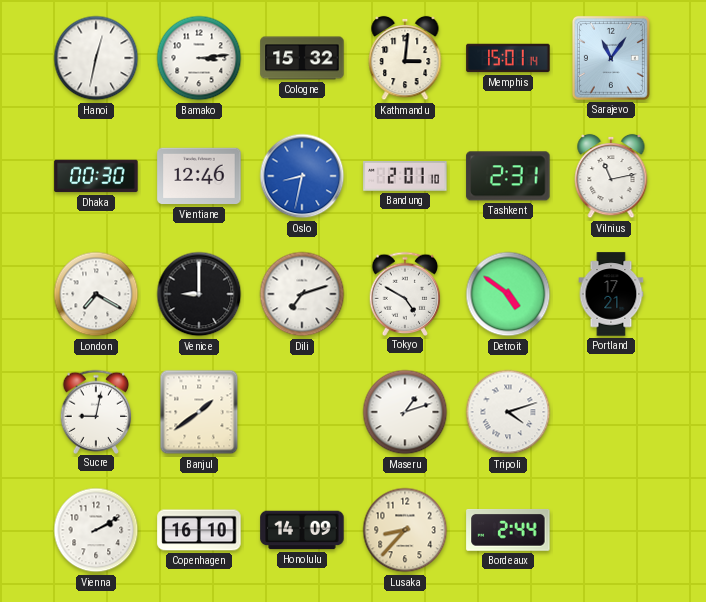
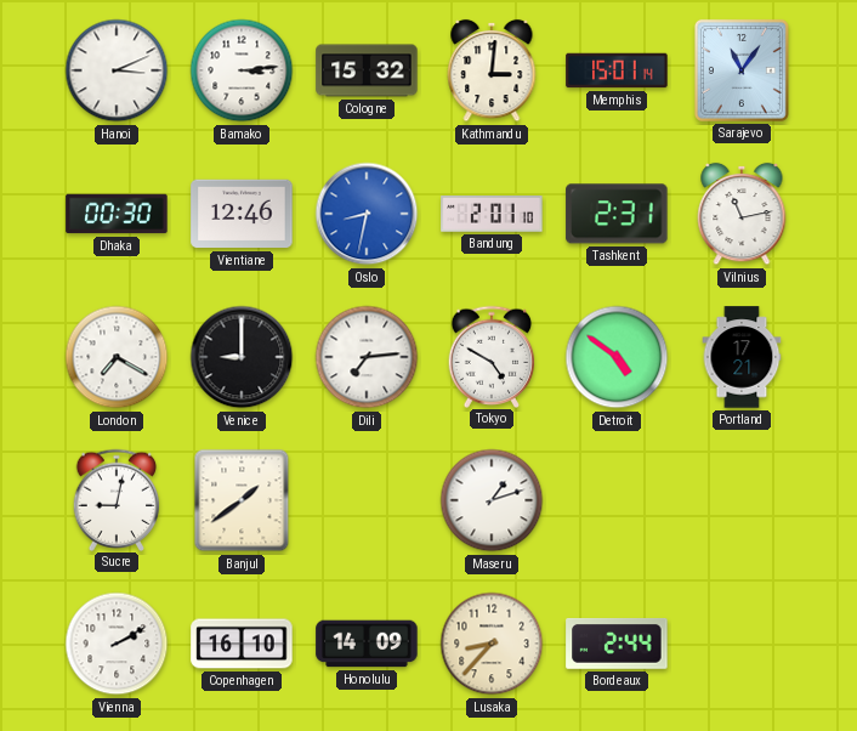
Hanoi: 12:32 -> 3:11 (117, 70)
Dili: 7:12 -> 7:14 (367, 357)
Tripoli: 4:12 -> none (508, 412)
